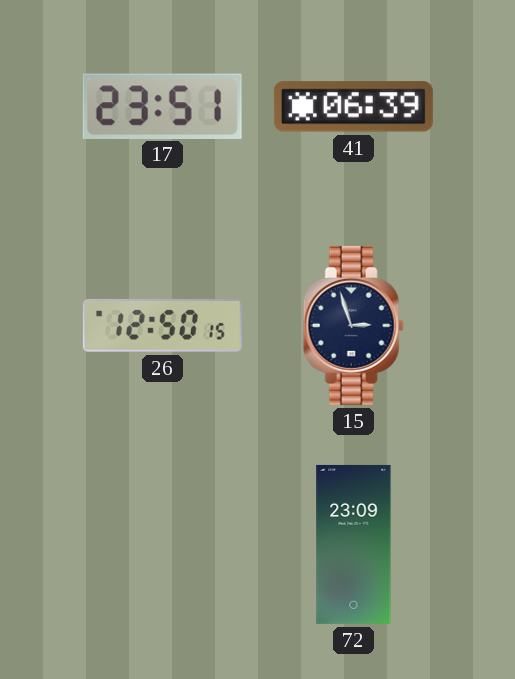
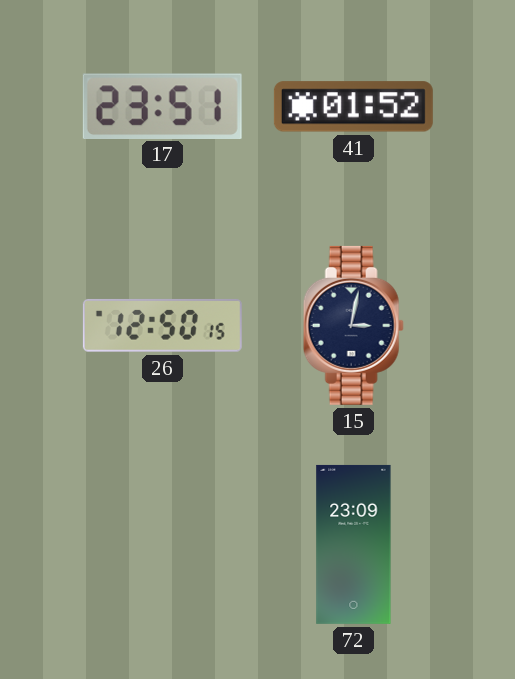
41: 06:39 -> 01:52 (353, 107)
15: 2:57 -> 3:02 (353, 325)
